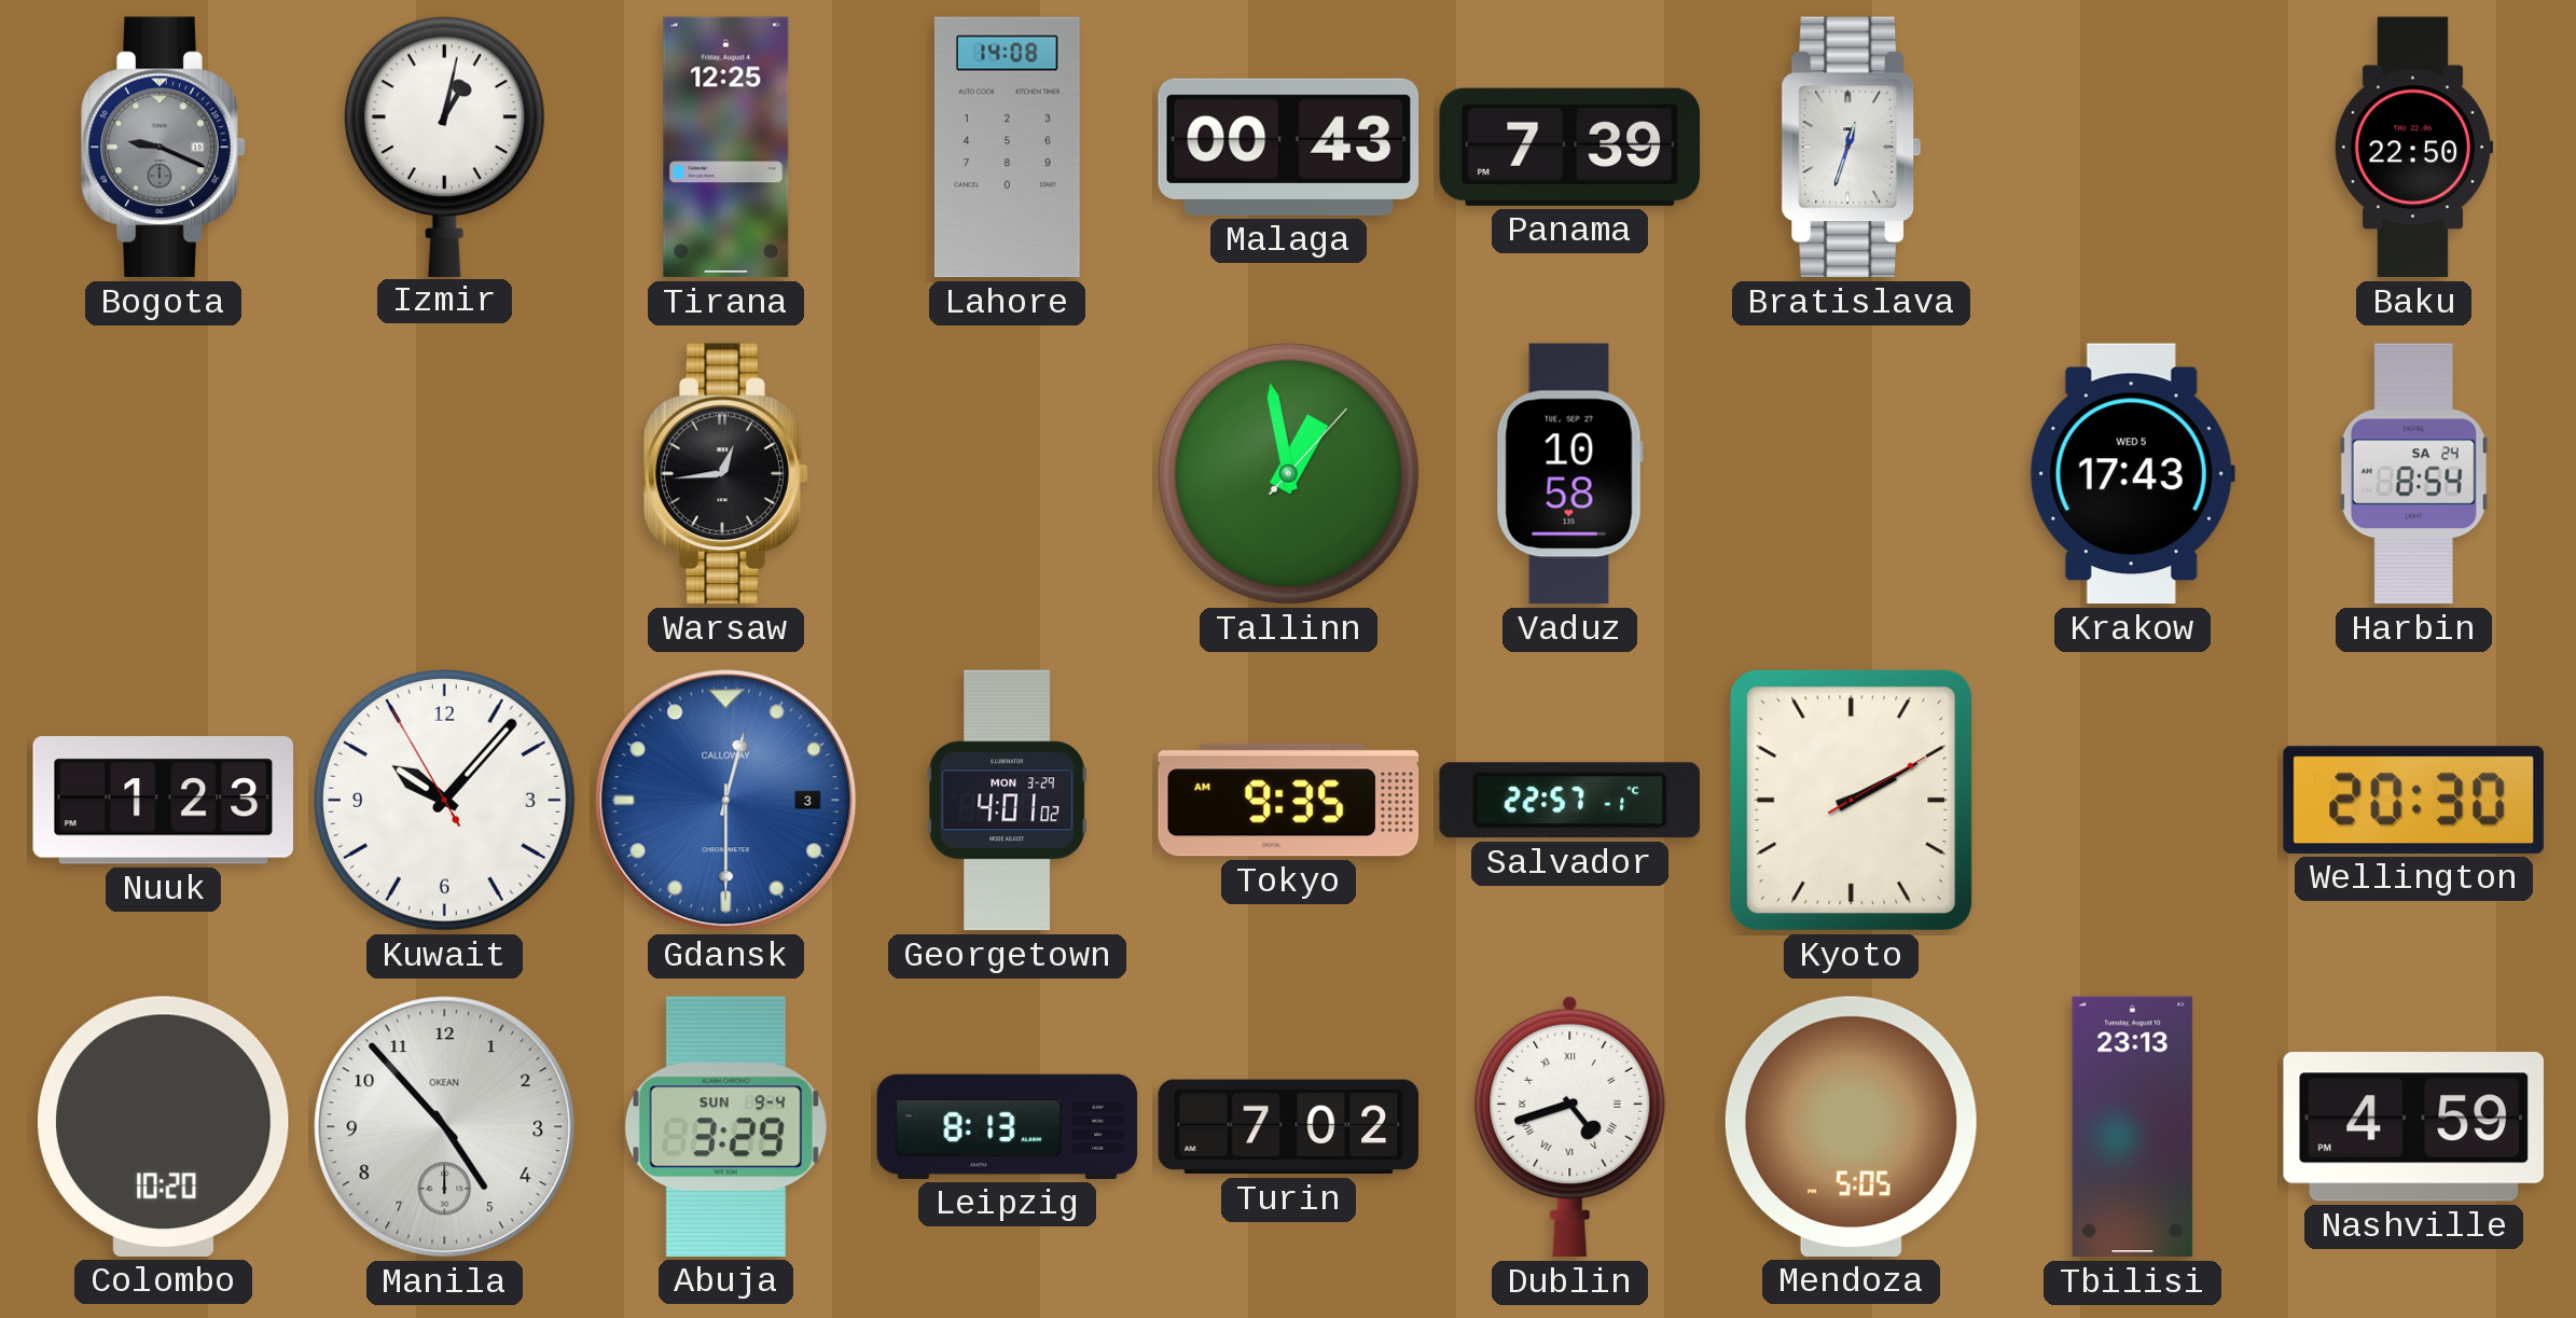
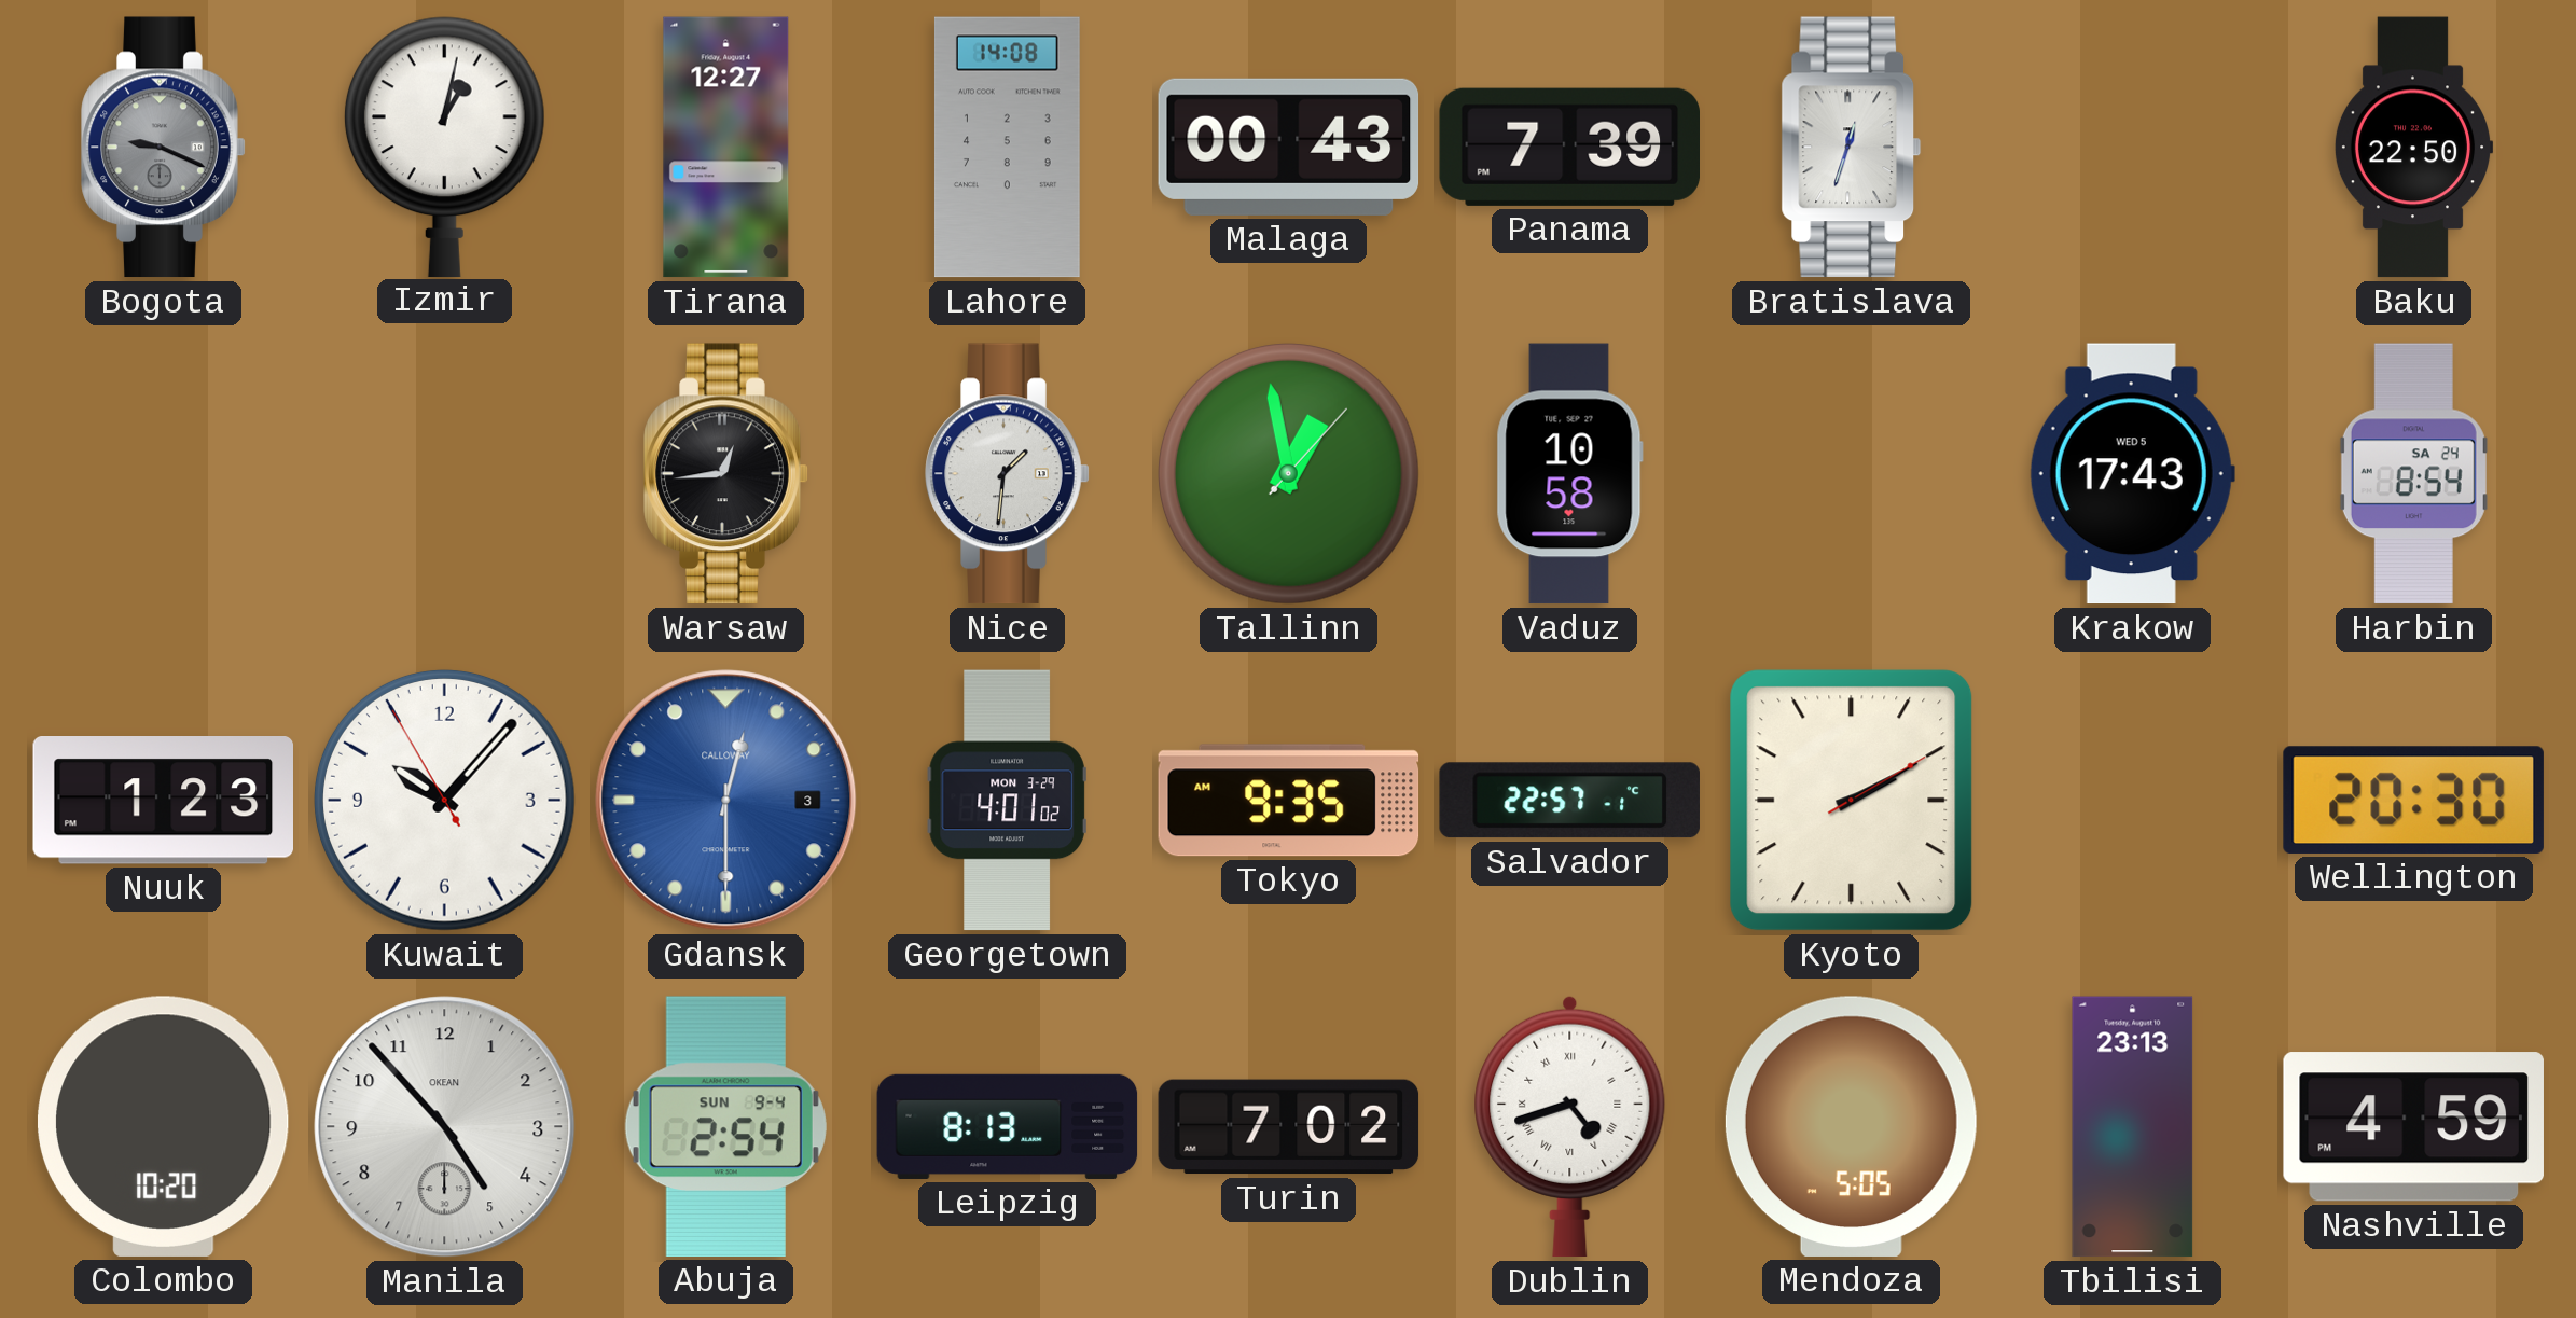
Tirana: 12:25 -> 12:27 (726, 148)
Nice: none -> 1:31 (1008, 474)
Abuja: 3:29 -> 2:54 (725, 1126)
